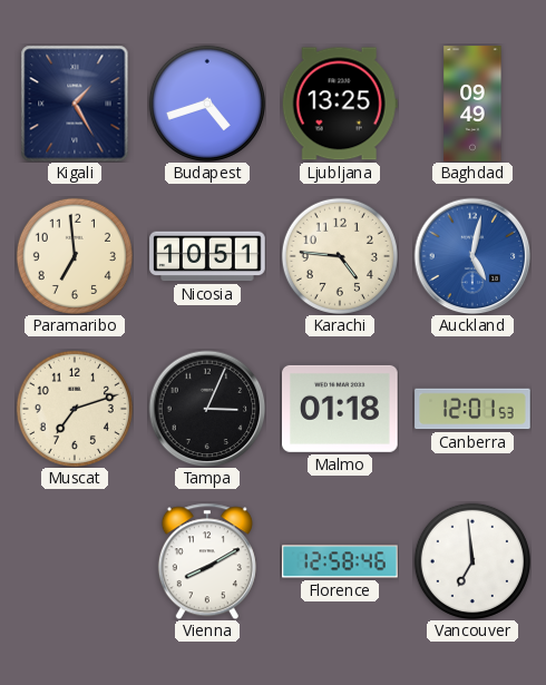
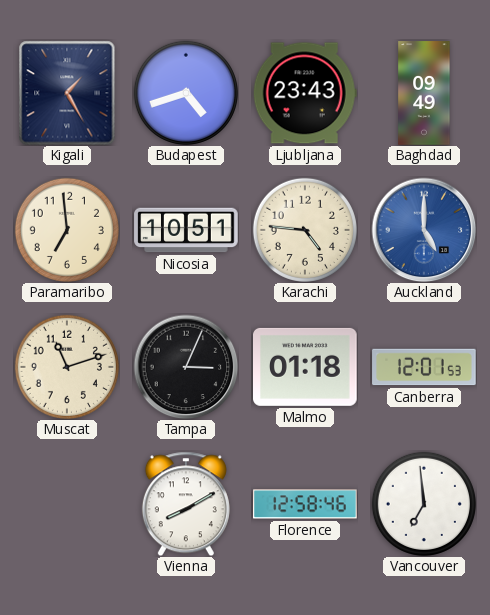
Ljubljana: 13:25 -> 23:43 (305, 93)
Auckland: 5:02 -> 5:00 (424, 230)
Muscat: 7:12 -> 11:12 (67, 367)
